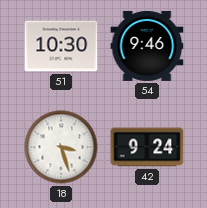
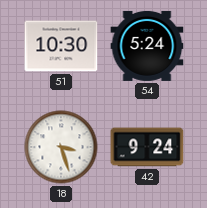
54: 9:46 -> 5:24 (147, 46)
